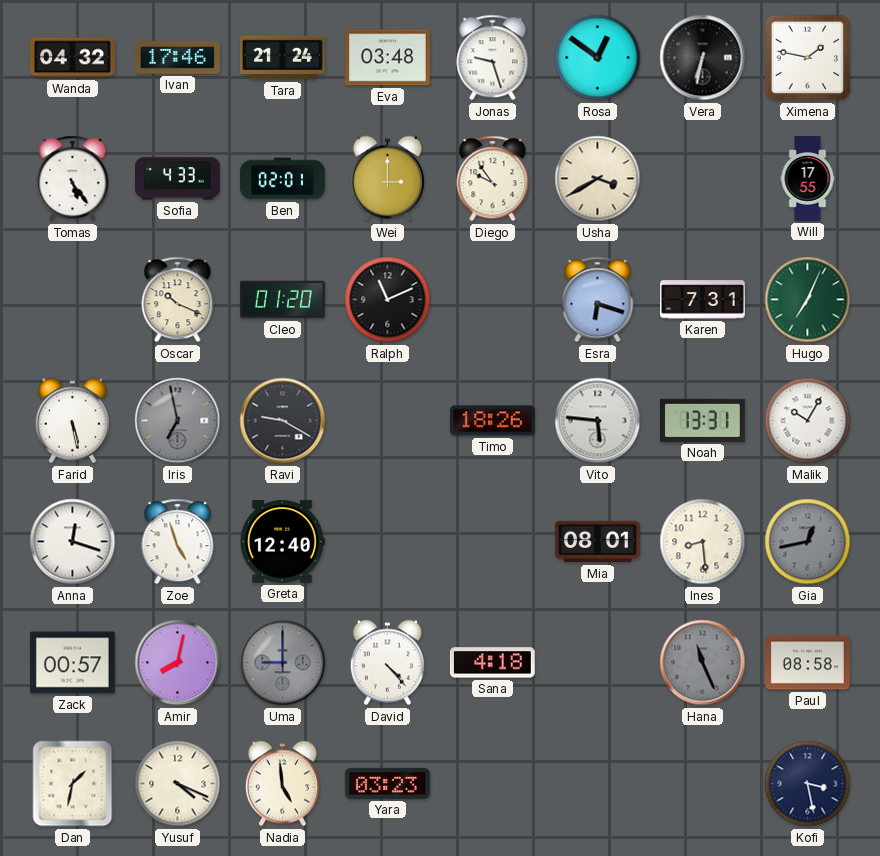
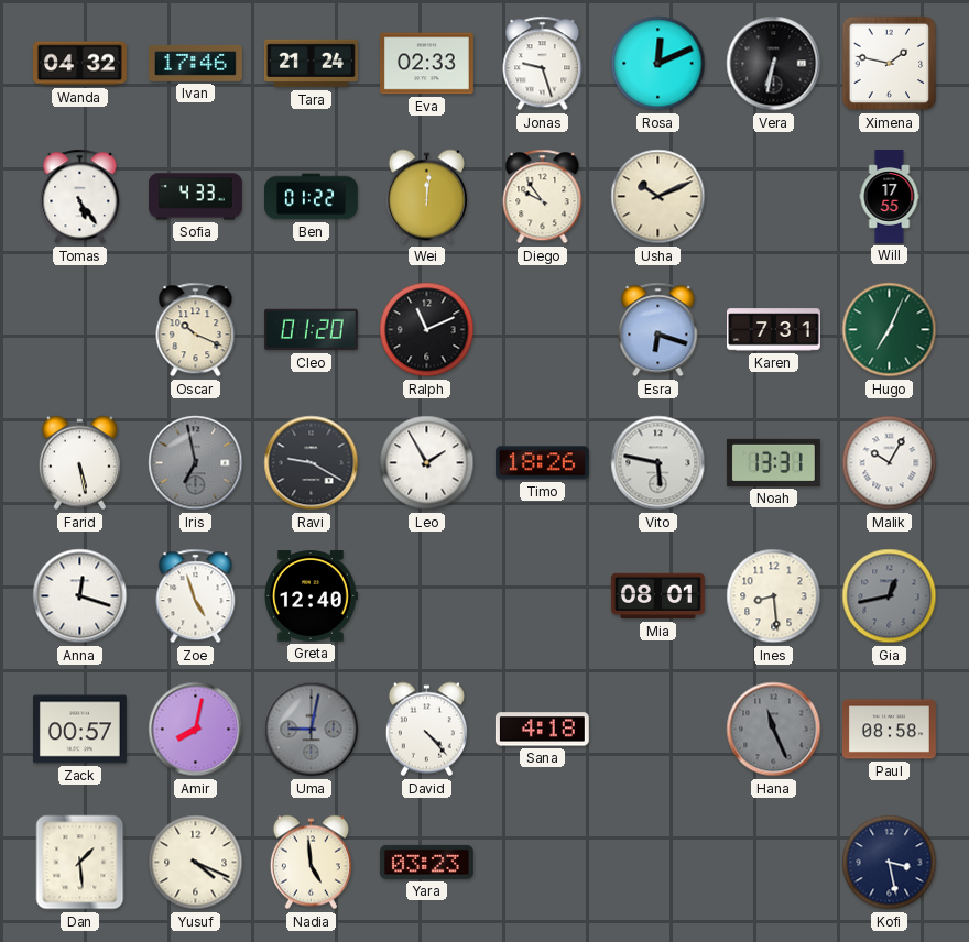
Eva: 03:48 -> 02:33 (426, 64)
Rosa: 12:51 -> 12:11 (658, 64)
Ben: 02:01 -> 01:22 (312, 197)
Wei: 3:00 -> 12:01 (426, 197)
Usha: 3:40 -> 10:11 (658, 197)
Leo: none -> 1:55 (427, 463)
Vito: 5:46 -> 5:47 (658, 463)
Uma: 9:00 -> 9:02 (312, 730)
Dan: 1:32 -> 1:29 (80, 863)
